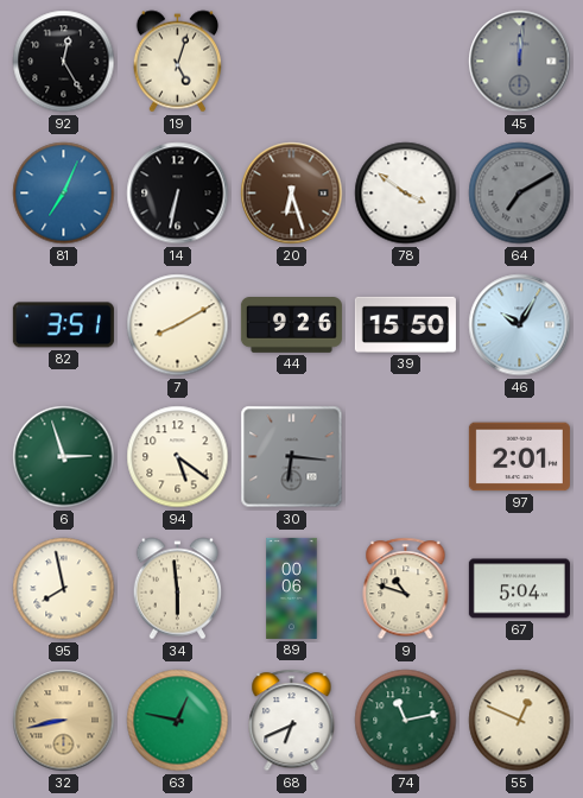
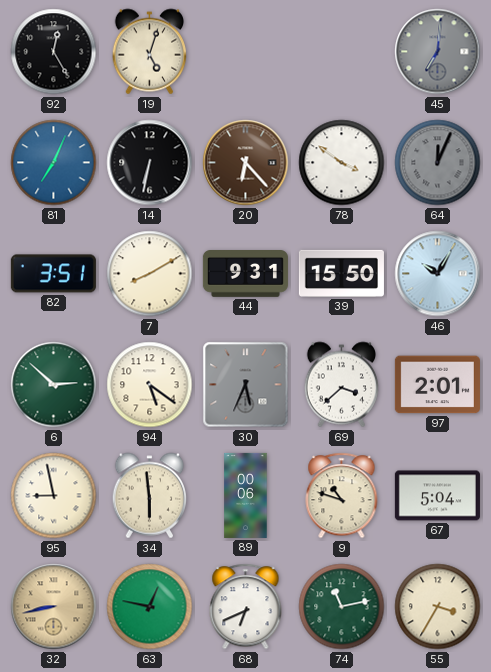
45: 12:01 -> 7:01 (438, 52)
20: 6:27 -> 6:23 (246, 163)
64: 7:10 -> 12:04 (438, 163)
44: 9:26 -> 9:31 (245, 274)
6: 2:57 -> 2:52 (54, 385)
30: 6:16 -> 5:34 (246, 385)
69: none -> 3:38 (342, 385)
95: 7:58 -> 8:58 (54, 496)
55: 12:49 -> 3:35 (438, 607)
